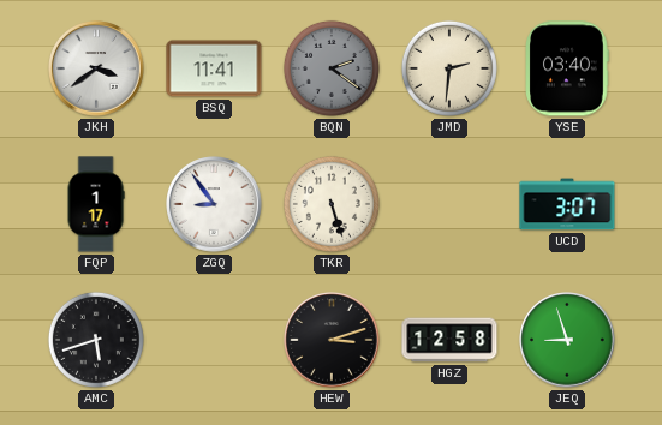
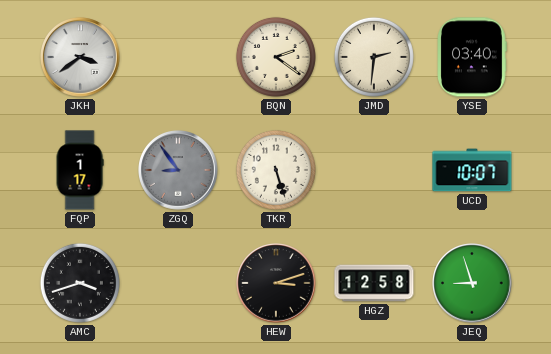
BSQ: 11:41 -> none (214, 68)
BQN dial: grey -> cream (276, 57)
ZGQ dial: white -> grey (178, 170)
UCD: 3:07 -> 10:07 (472, 170)
AMC: 5:42 -> 3:42 (80, 283)
